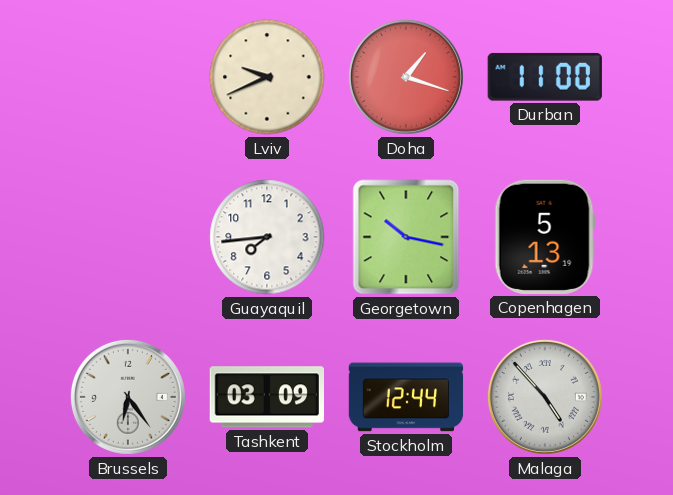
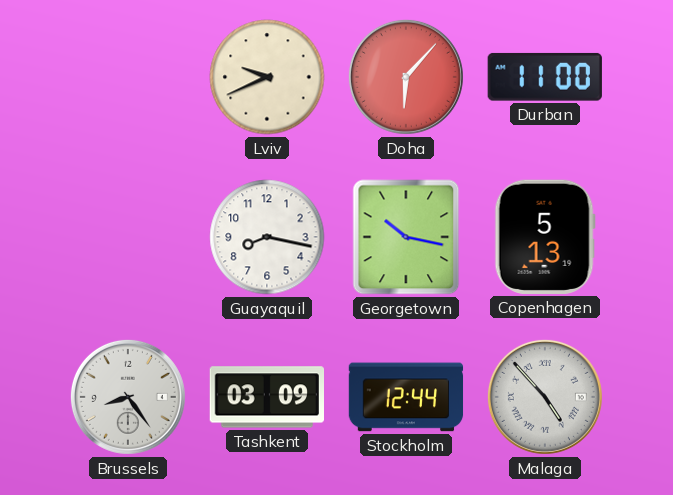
Doha: 1:18 -> 6:07 (406, 77)
Guayaquil: 7:44 -> 8:17 (267, 237)
Brussels: 6:24 -> 8:24 (128, 397)
